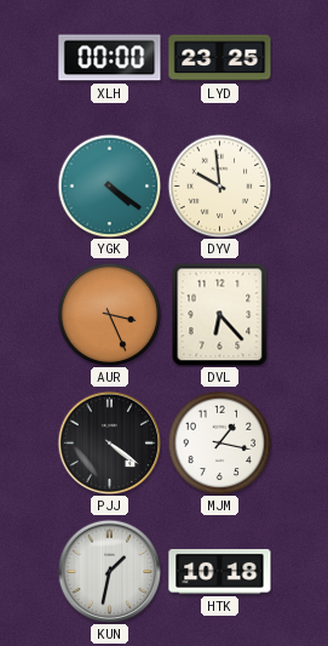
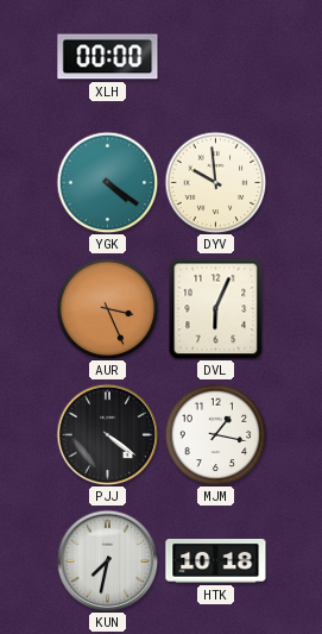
LYD: 23:25 -> none (220, 58)
DVL: 6:23 -> 6:04 (216, 308)
KUN: 1:32 -> 7:32 (107, 560)
